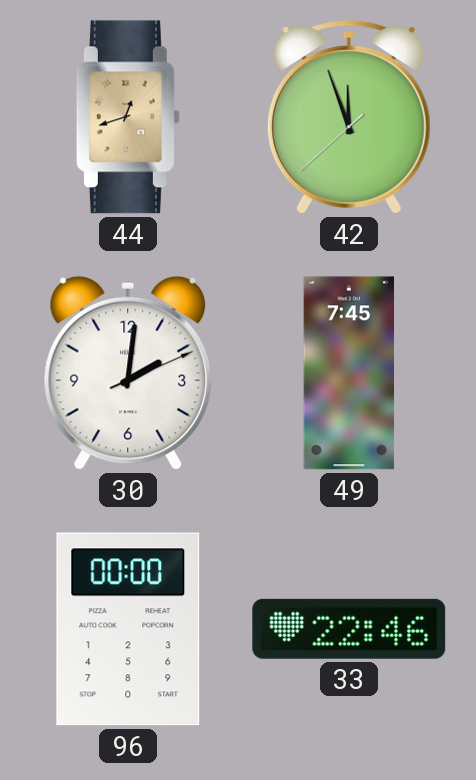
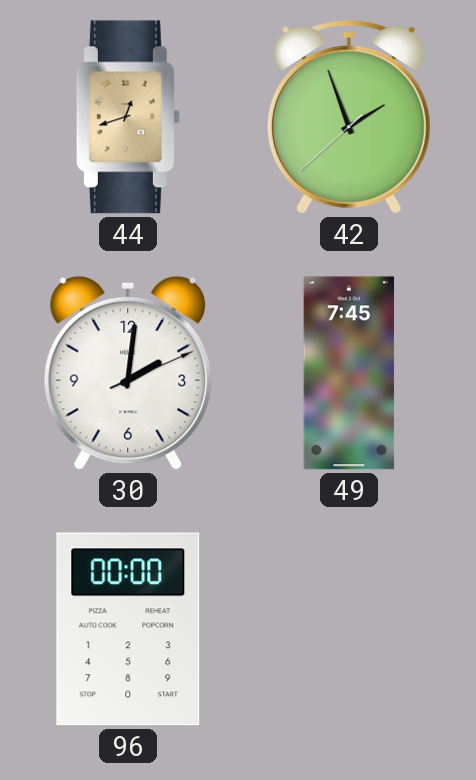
42: 11:56 -> 1:56 (349, 117)
33: 22:46 -> none (349, 629)
